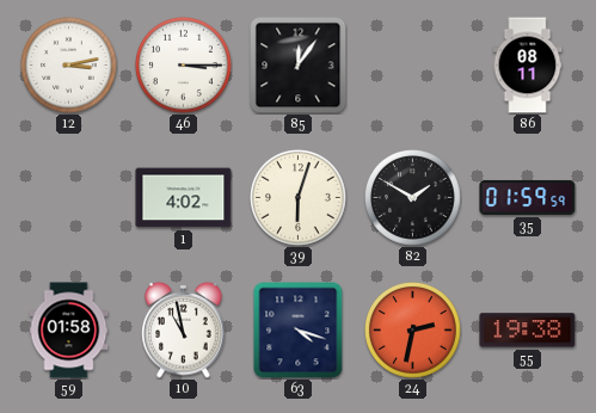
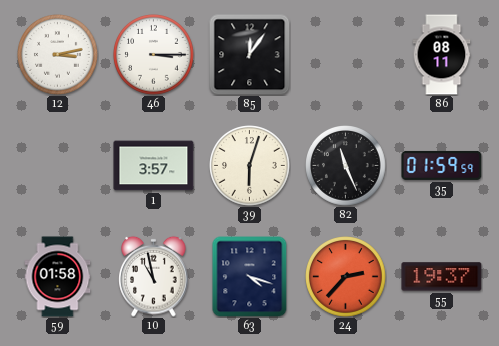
1: 4:02 -> 3:57 (154, 166)
82: 1:50 -> 11:26 (346, 166)
24: 2:32 -> 2:37 (346, 277)
55: 19:38 -> 19:37 (442, 277)
